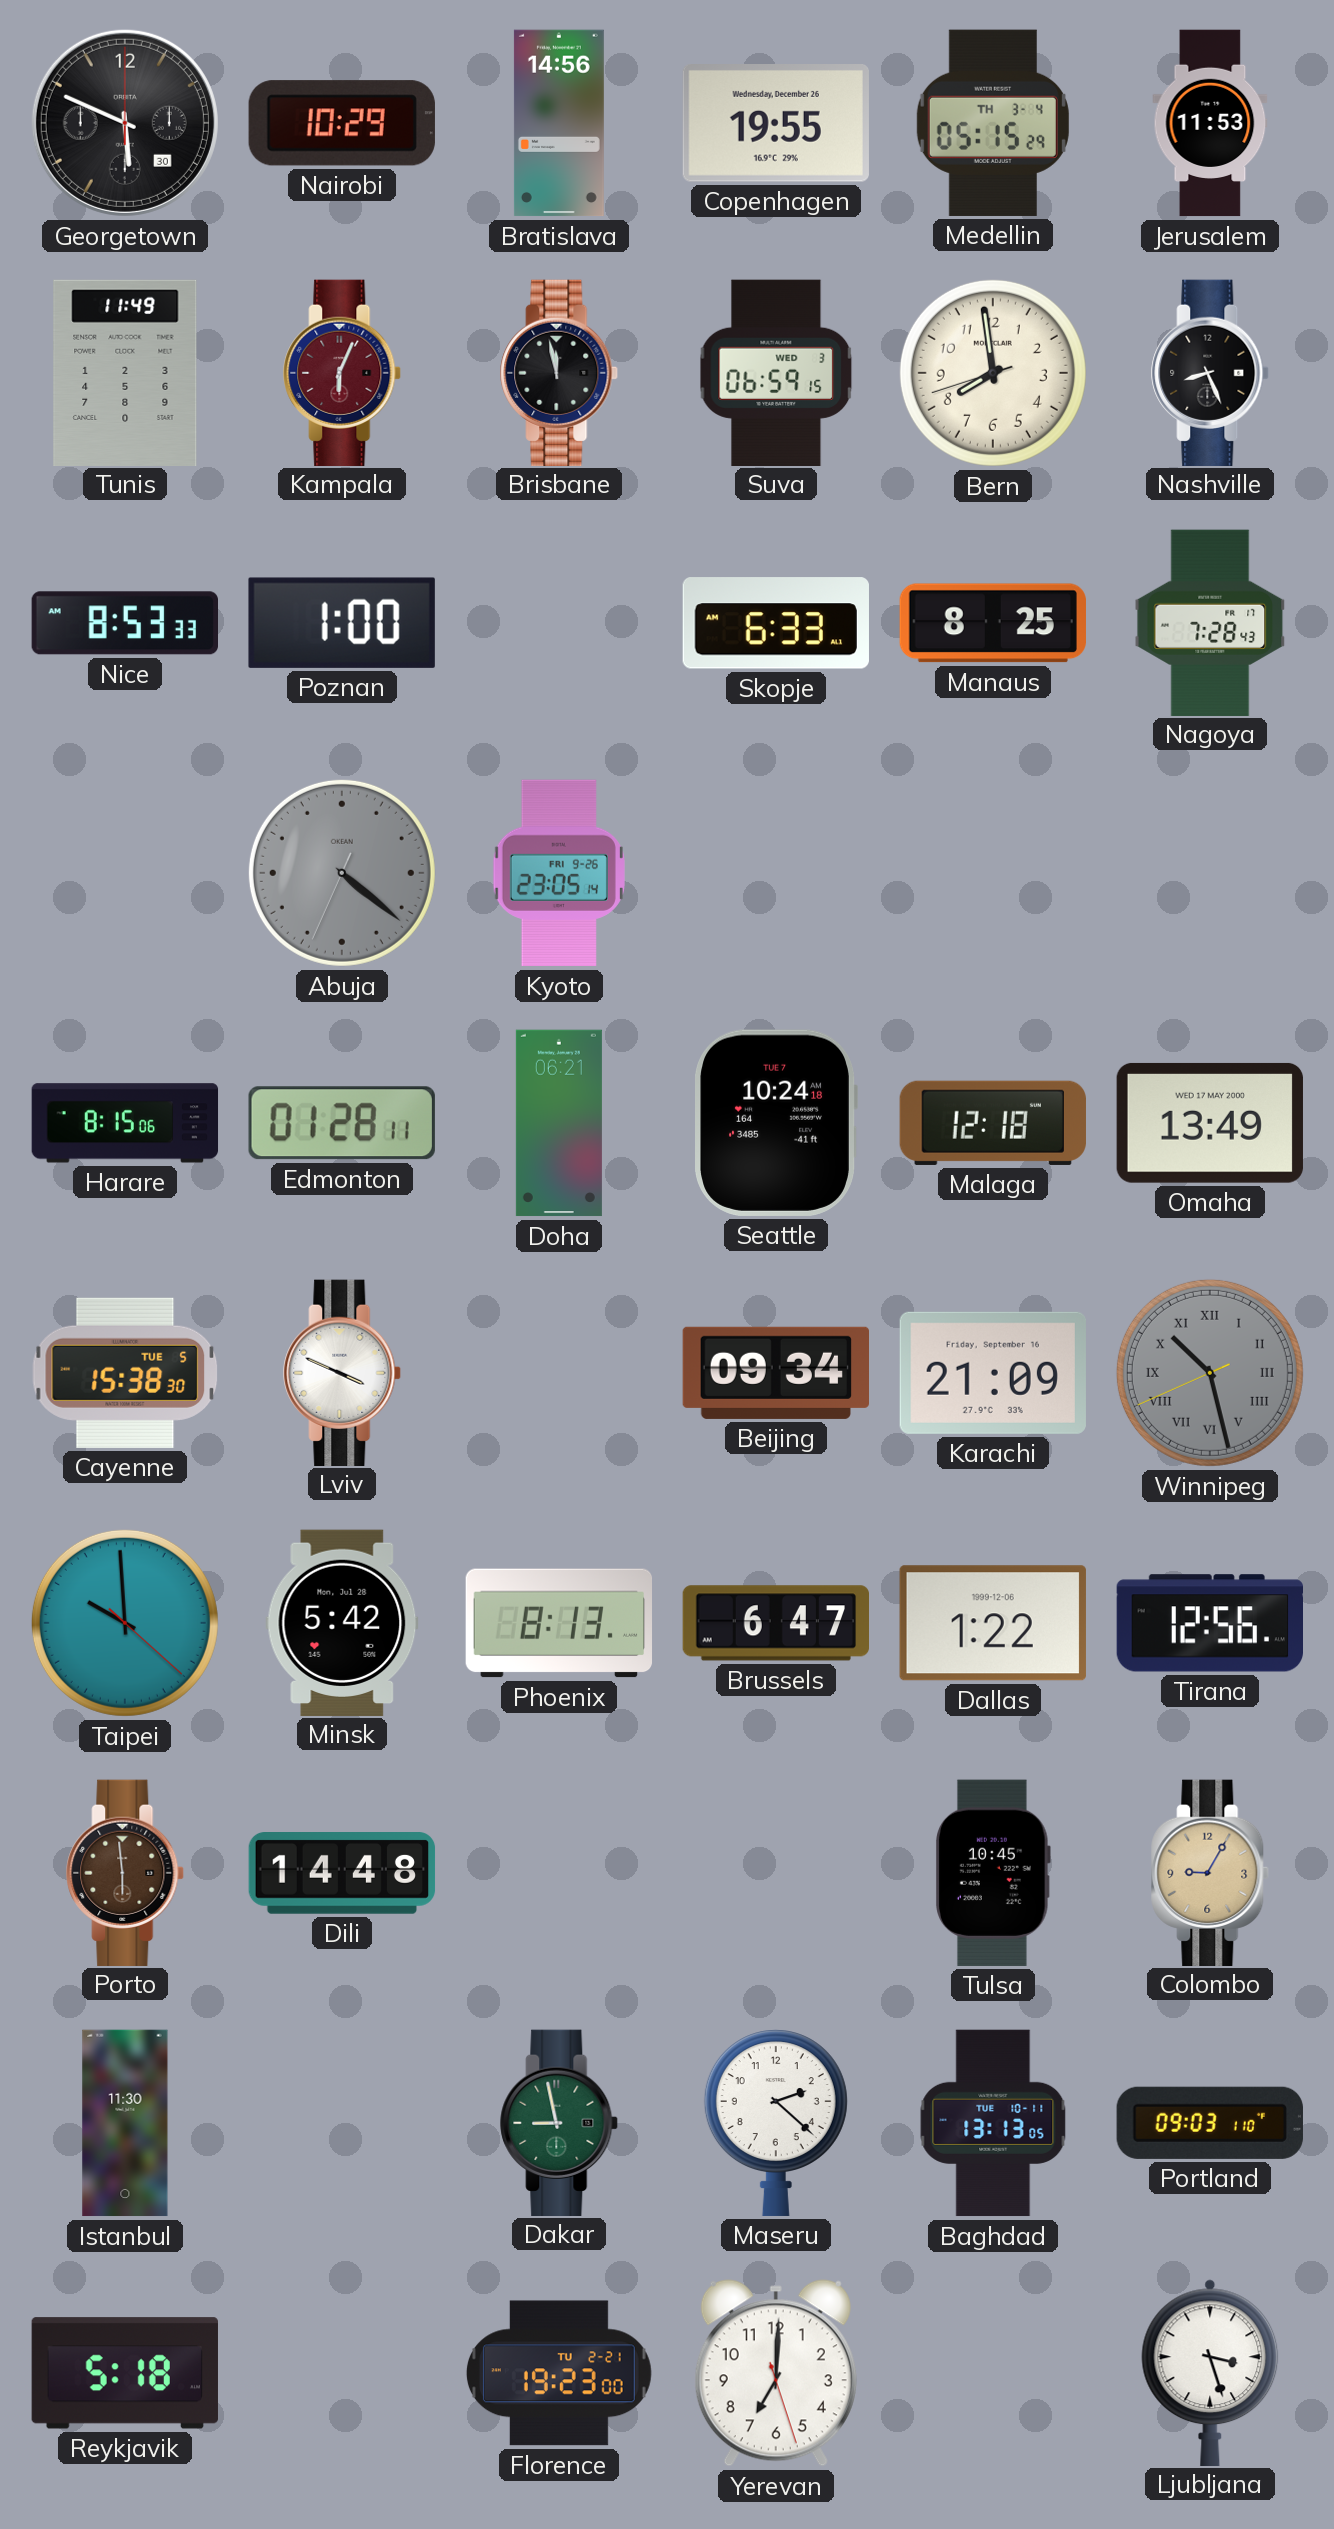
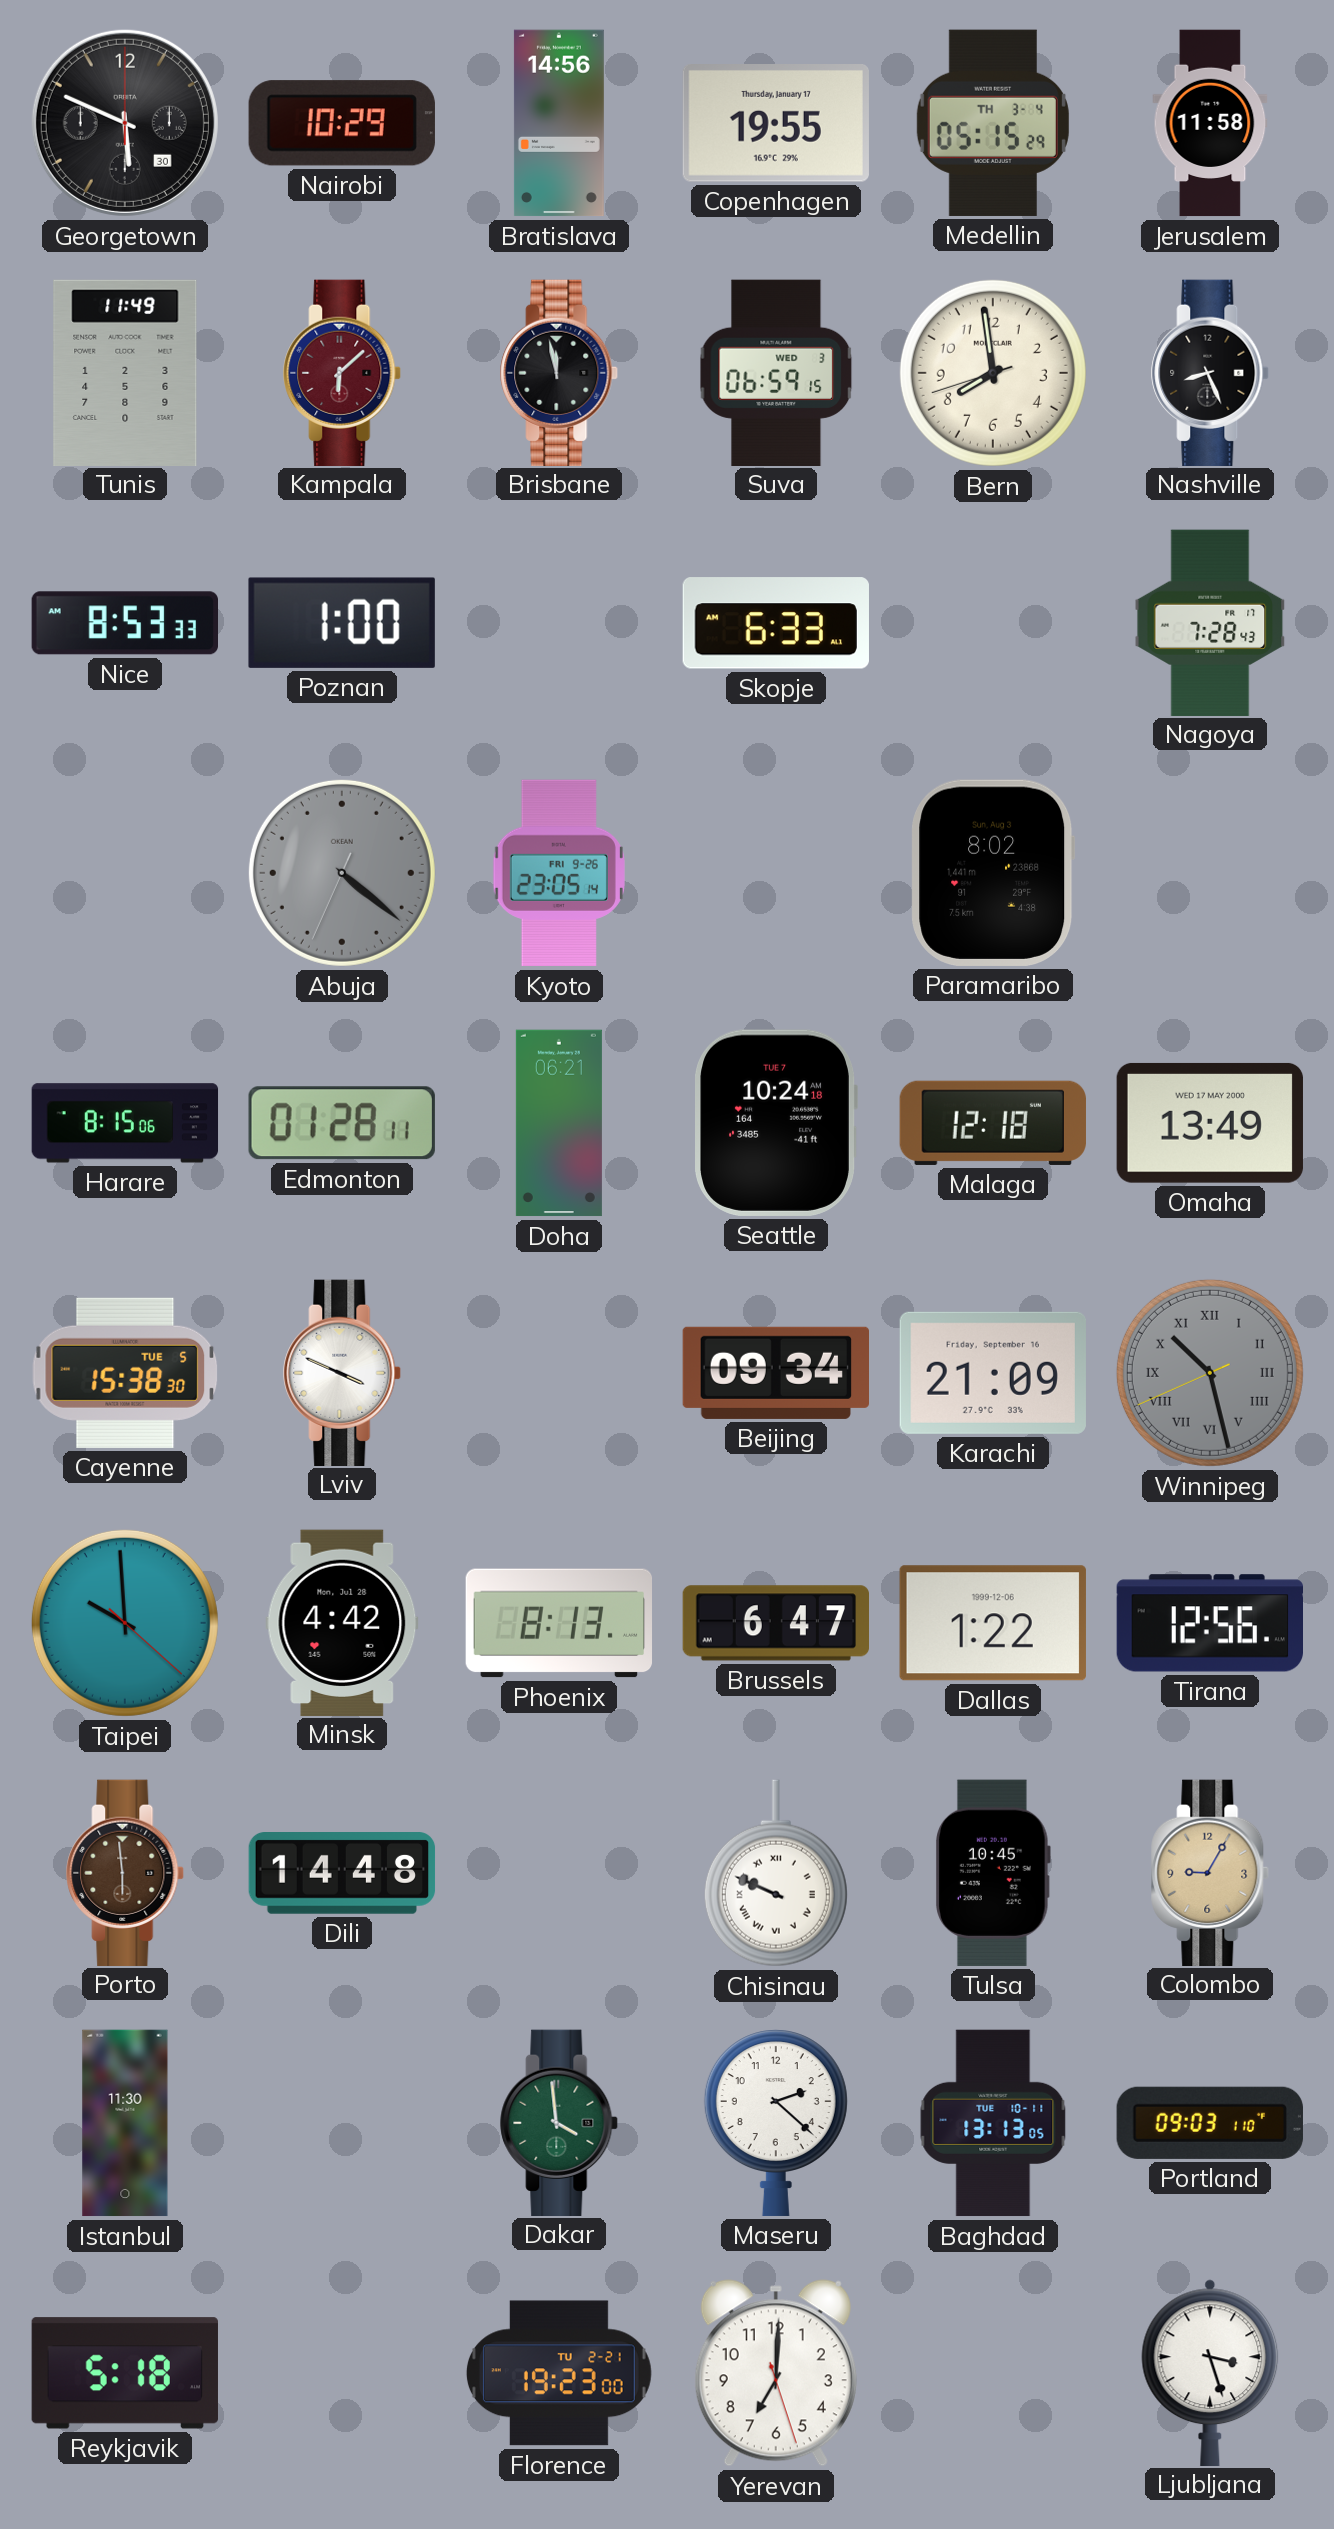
Copenhagen date: Wednesday, December 26 -> Thursday, January 17 (776, 124)
Jerusalem: 11:53 -> 11:58 (1210, 123)
Kampala: 6:04 -> 6:08 (343, 372)
Manaus: 8:25 -> none (993, 623)
Paramaribo: none -> 8:02 (993, 873)
Minsk: 5:42 -> 4:42 (342, 1622)
Chisinau: none -> 9:49 (776, 1873)
Dakar: 8:58 -> 3:59 (560, 2122)
